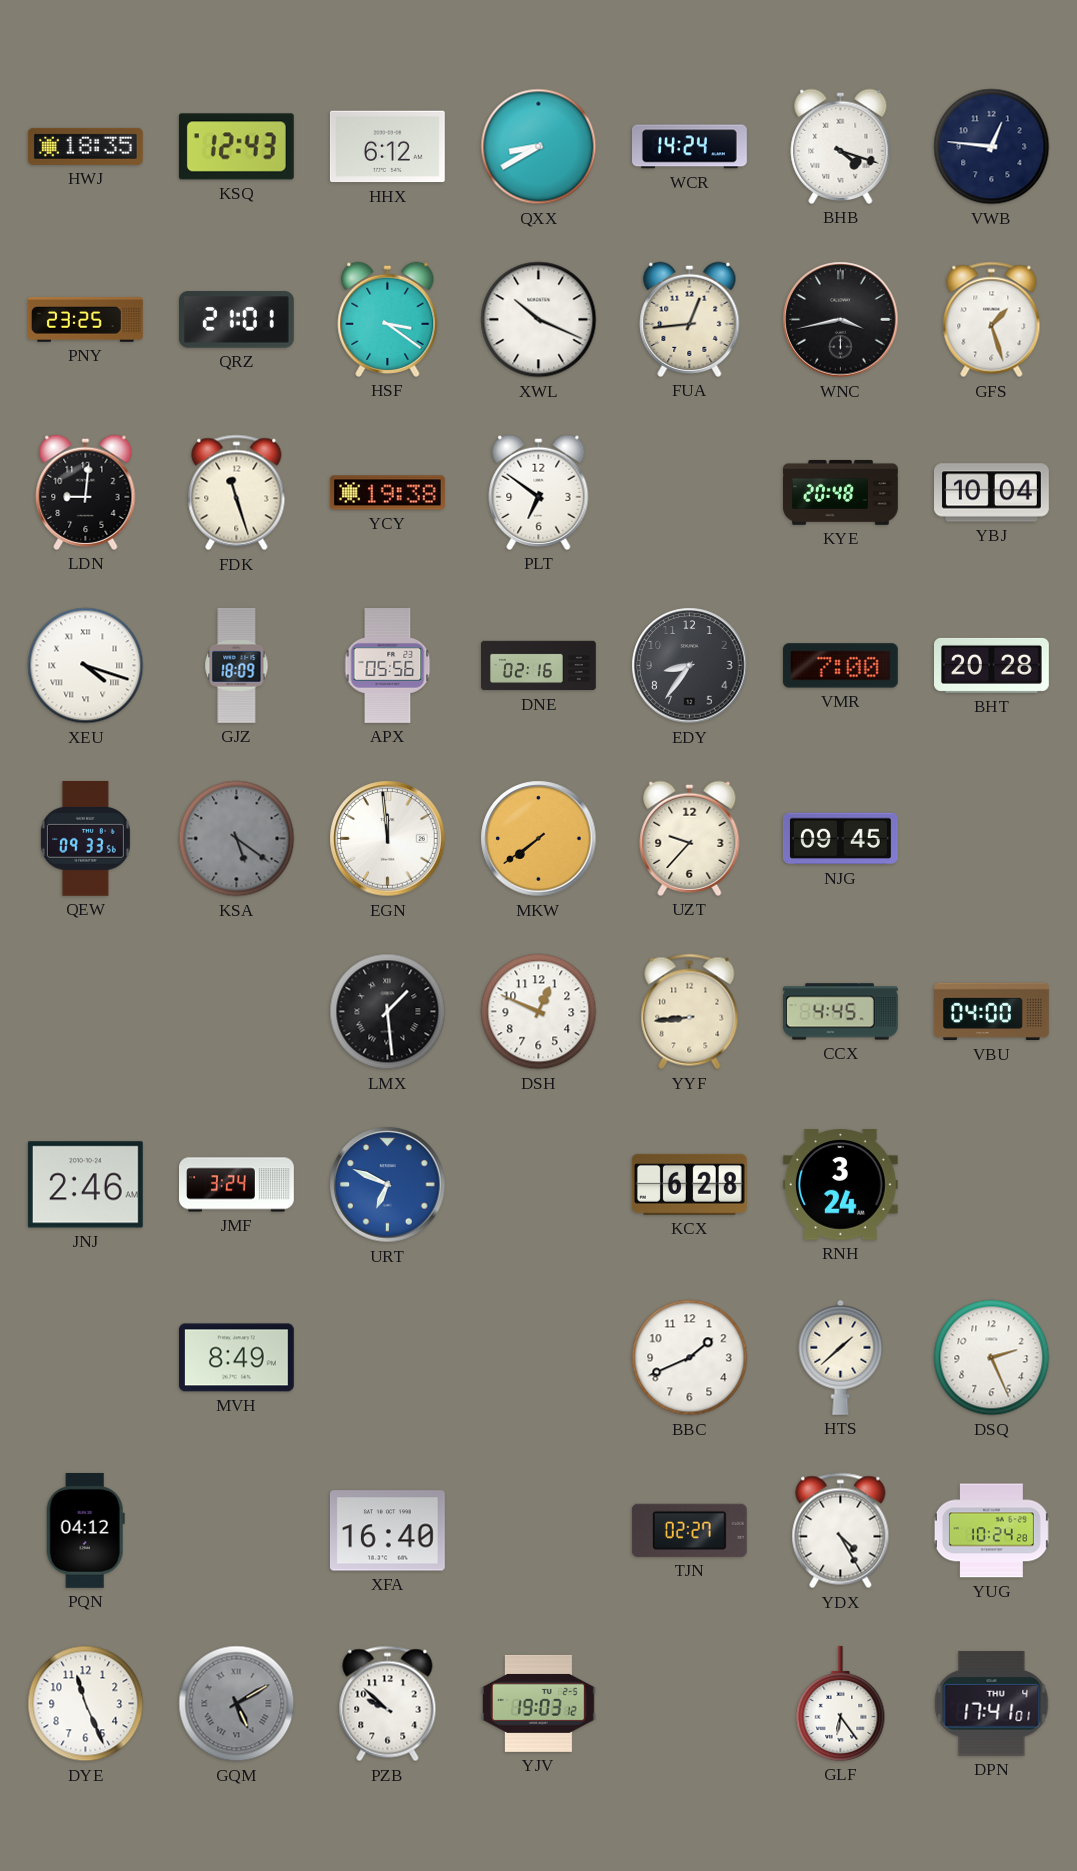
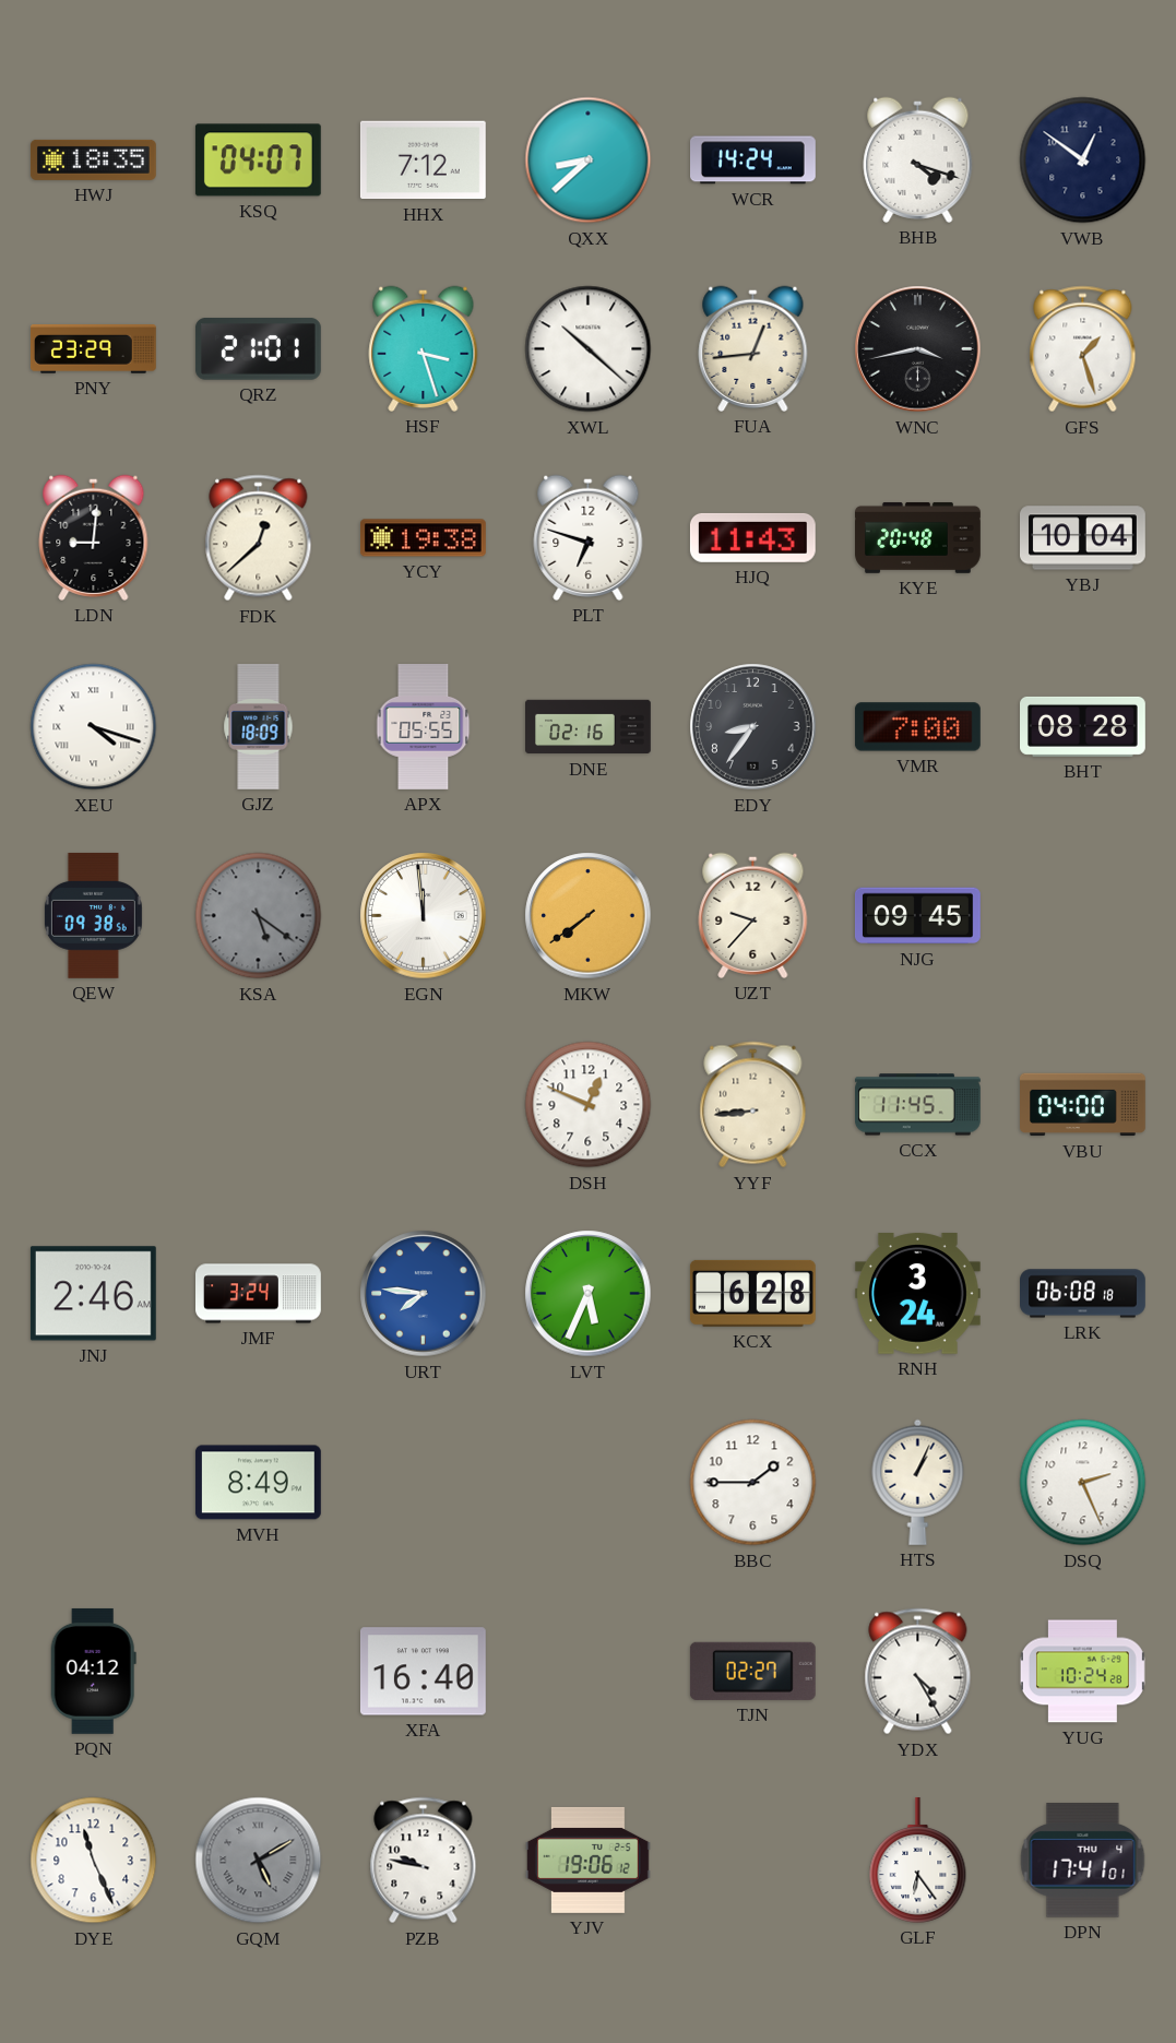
KSQ: 12:43 -> 04:07 (258, 161)
HHX: 6:12 -> 7:12 (423, 161)
QXX: 8:40 -> 8:38 (589, 161)
VWB: 12:46 -> 12:51 (1083, 161)
PNY: 23:25 -> 23:29 (93, 349)
HSF: 3:21 -> 3:27 (424, 348)
XWL: 10:19 -> 10:22 (589, 349)
FDK: 11:27 -> 12:38 (259, 538)
PLT: 6:51 -> 6:48 (589, 537)
HJQ: none -> 11:43 (752, 537)
APX: 05:56 -> 05:55 (424, 727)
BHT: 20:28 -> 08:28 (1083, 726)
QEW: 09:33 -> 09:38 (93, 915)
LMX: 1:29 -> none (388, 1012)
CCX: 4:45 -> 11:45 (917, 1105)
URT: 6:49 -> 7:46 (424, 1294)
LVT: none -> 5:34 (589, 1294)
LRK: none -> 06:08 (1083, 1294)
BBC: 1:41 -> 1:45 (753, 1483)
HTS: 1:38 -> 1:04 (918, 1482)
PZB: 9:52 -> 9:47 (424, 1861)
YJV: 19:03 -> 19:06 (587, 1860)
